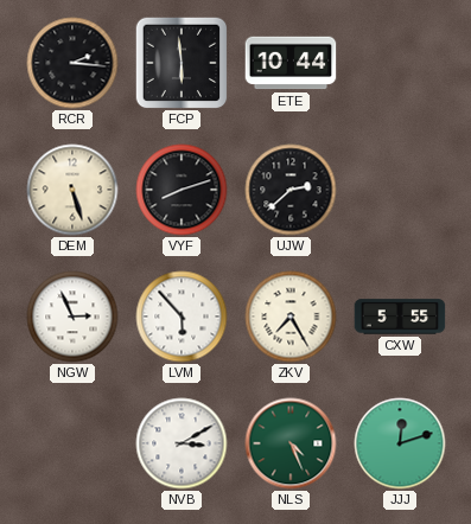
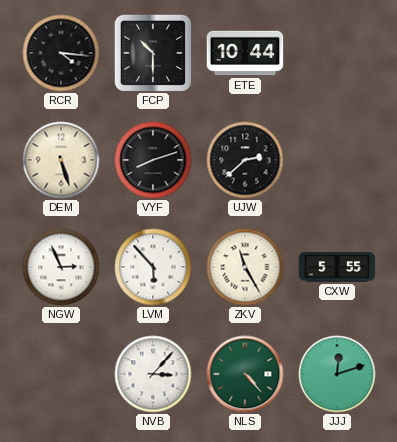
RCR: 2:16 -> 4:16 (61, 53)
FCP: 5:59 -> 10:30 (153, 53)
ZKV: 7:25 -> 11:25 (245, 267)
NVB: 3:10 -> 3:07 (153, 374)
NLS: 4:26 -> 4:23 (245, 374)
